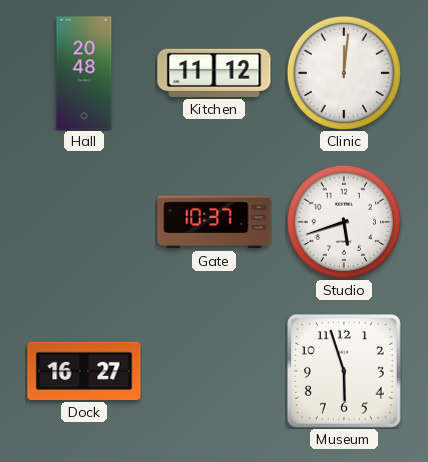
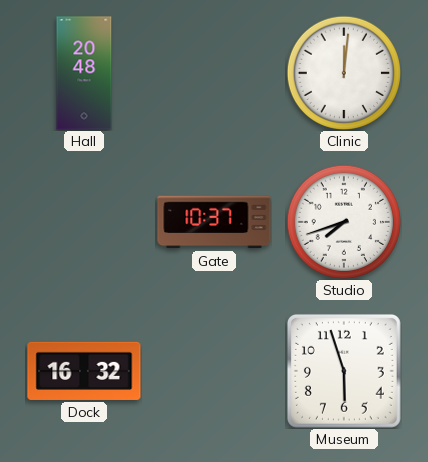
Kitchen: 11:12 -> none (214, 73)
Studio: 5:42 -> 7:42 (343, 221)
Dock: 16:27 -> 16:32 (84, 371)
